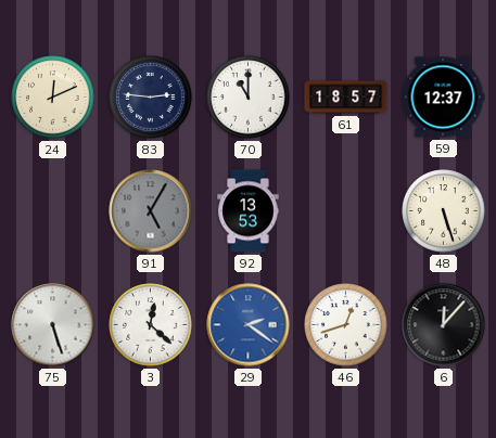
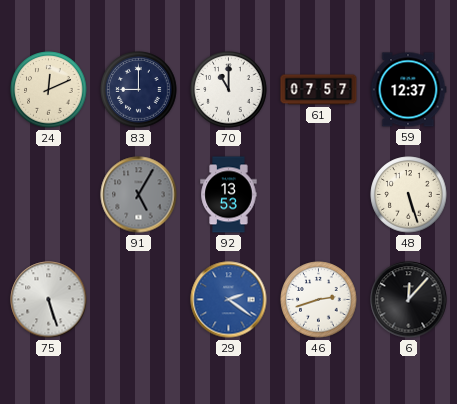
83: 2:46 -> 9:00 (139, 90)
61: 18:57 -> 07:57 (319, 90)
3: 12:22 -> none (151, 325)
46: 12:42 -> 2:42 (319, 300)
